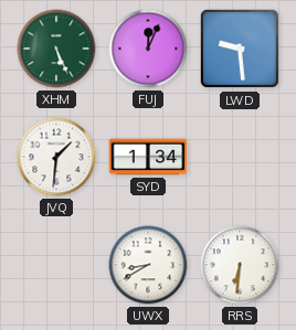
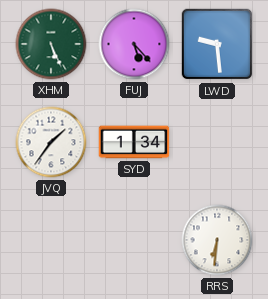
FUJ: 12:04 -> 5:23 (134, 44)
JVQ: 1:31 -> 1:36 (51, 142)
UWX: 8:40 -> none (148, 265)
